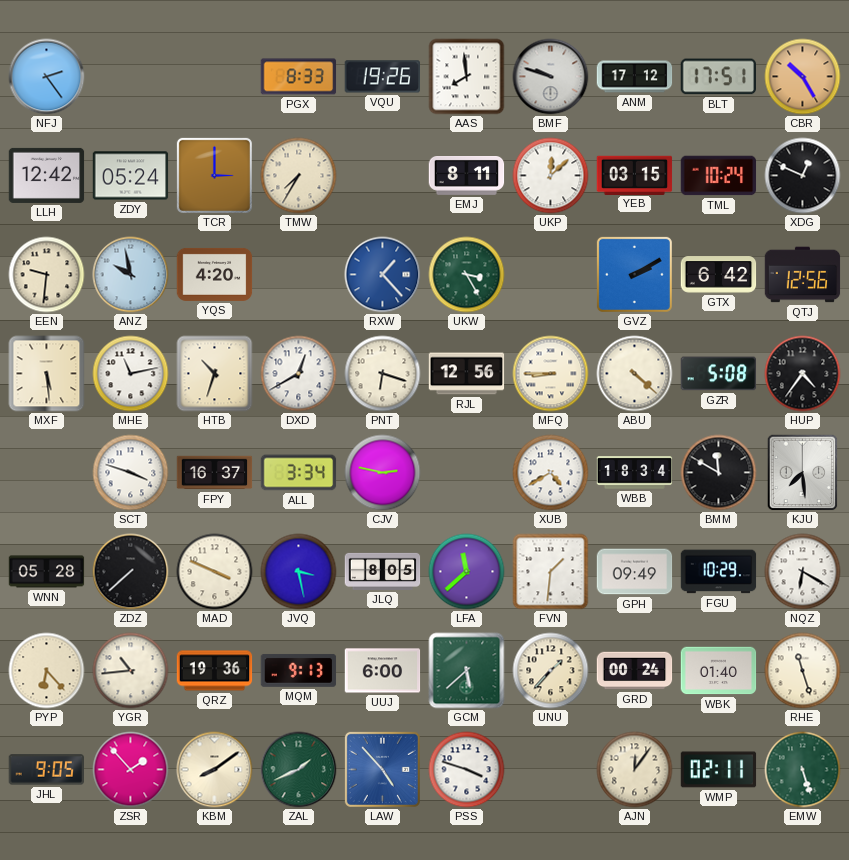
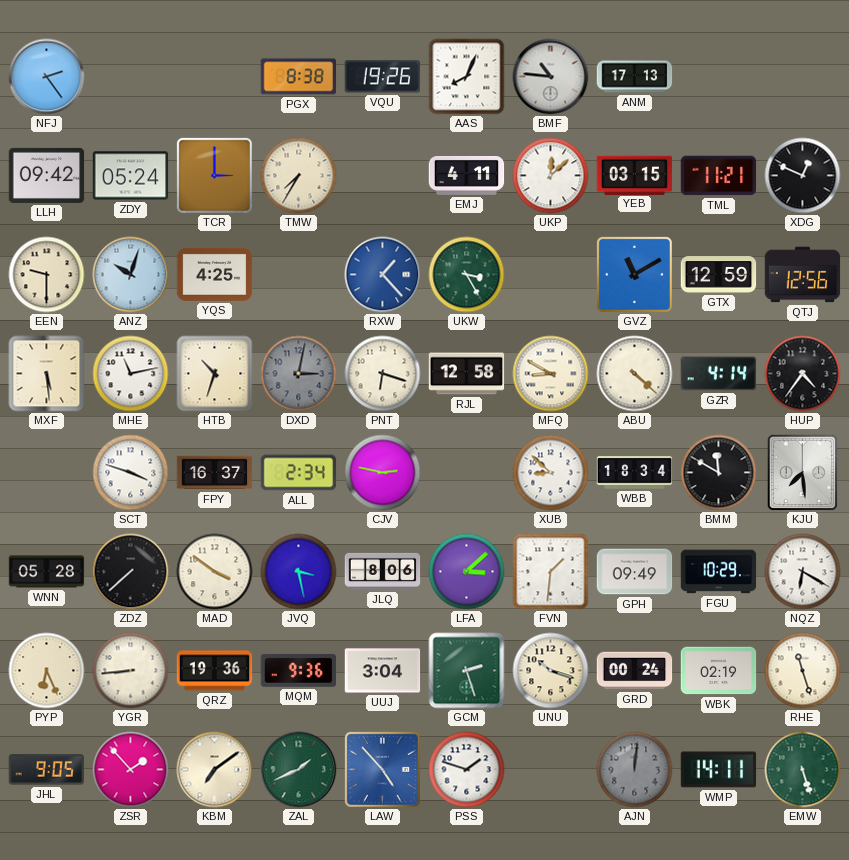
PGX: 8:33 -> 8:38 (299, 77)
AAS: 7:59 -> 8:04 (467, 77)
BMF: 9:48 -> 10:46 (551, 77)
ANM: 17:12 -> 17:13 (635, 77)
BLT: 17:51 -> none (719, 77)
CBR: 10:25 -> none (803, 77)
LLH: 12:42 -> 09:42 (47, 175)
EMJ: 8:11 -> 4:11 (467, 176)
TML: 10:24 -> 11:21 (719, 176)
EEN: 9:31 -> 9:30 (47, 275)
ANZ: 9:58 -> 10:03 (131, 275)
YQS: 4:20 -> 4:25 (215, 274)
GVZ: 2:10 -> 11:10 (634, 274)
GTX: 6:42 -> 12:59 (719, 275)
DXD: 12:40 -> 3:02 (299, 374)
DXD dial: white -> grey (299, 374)
RJL: 12:56 -> 12:58 (467, 374)
MFQ: 8:45 -> 8:50 (551, 374)
GZR: 5:08 -> 4:14 (719, 374)
ALL: 3:34 -> 2:34 (299, 473)
XUB: 4:40 -> 8:52 (551, 473)
MAD: 3:49 -> 3:51 (215, 572)
JLQ: 8:05 -> 8:06 (383, 571)
LFA: 11:38 -> 3:08 (467, 572)
PYP: 6:23 -> 6:26 (47, 671)
YGR: 10:44 -> 8:44 (131, 671)
MQM: 9:13 -> 9:36 (299, 670)
UUJ: 6:00 -> 3:04 (383, 671)
GCM: 5:38 -> 2:27 (467, 671)
UNU: 1:37 -> 10:18 (551, 671)
WBK: 01:40 -> 02:19 (719, 671)
KBM: 8:09 -> 7:09 (215, 770)
PSS: 3:48 -> 1:48 (467, 770)
AJN: 12:06 -> 12:01 (635, 770)
AJN dial: cream -> grey (635, 770)
WMP: 02:11 -> 14:11 (719, 770)
